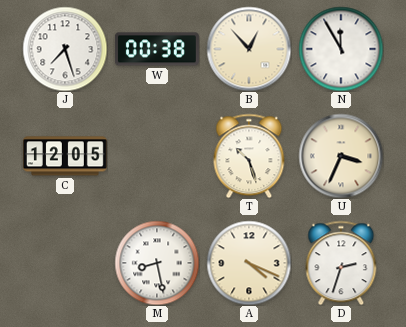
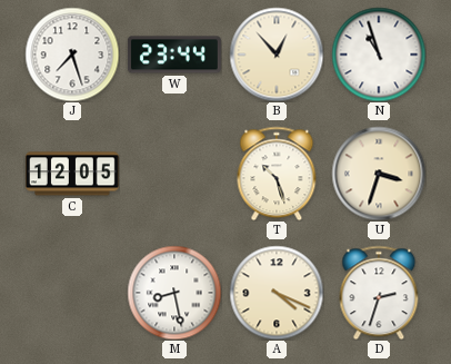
W: 00:38 -> 23:44 (174, 55)
N: 11:55 -> 10:57 (379, 55)
U: 3:34 -> 3:33 (379, 174)
